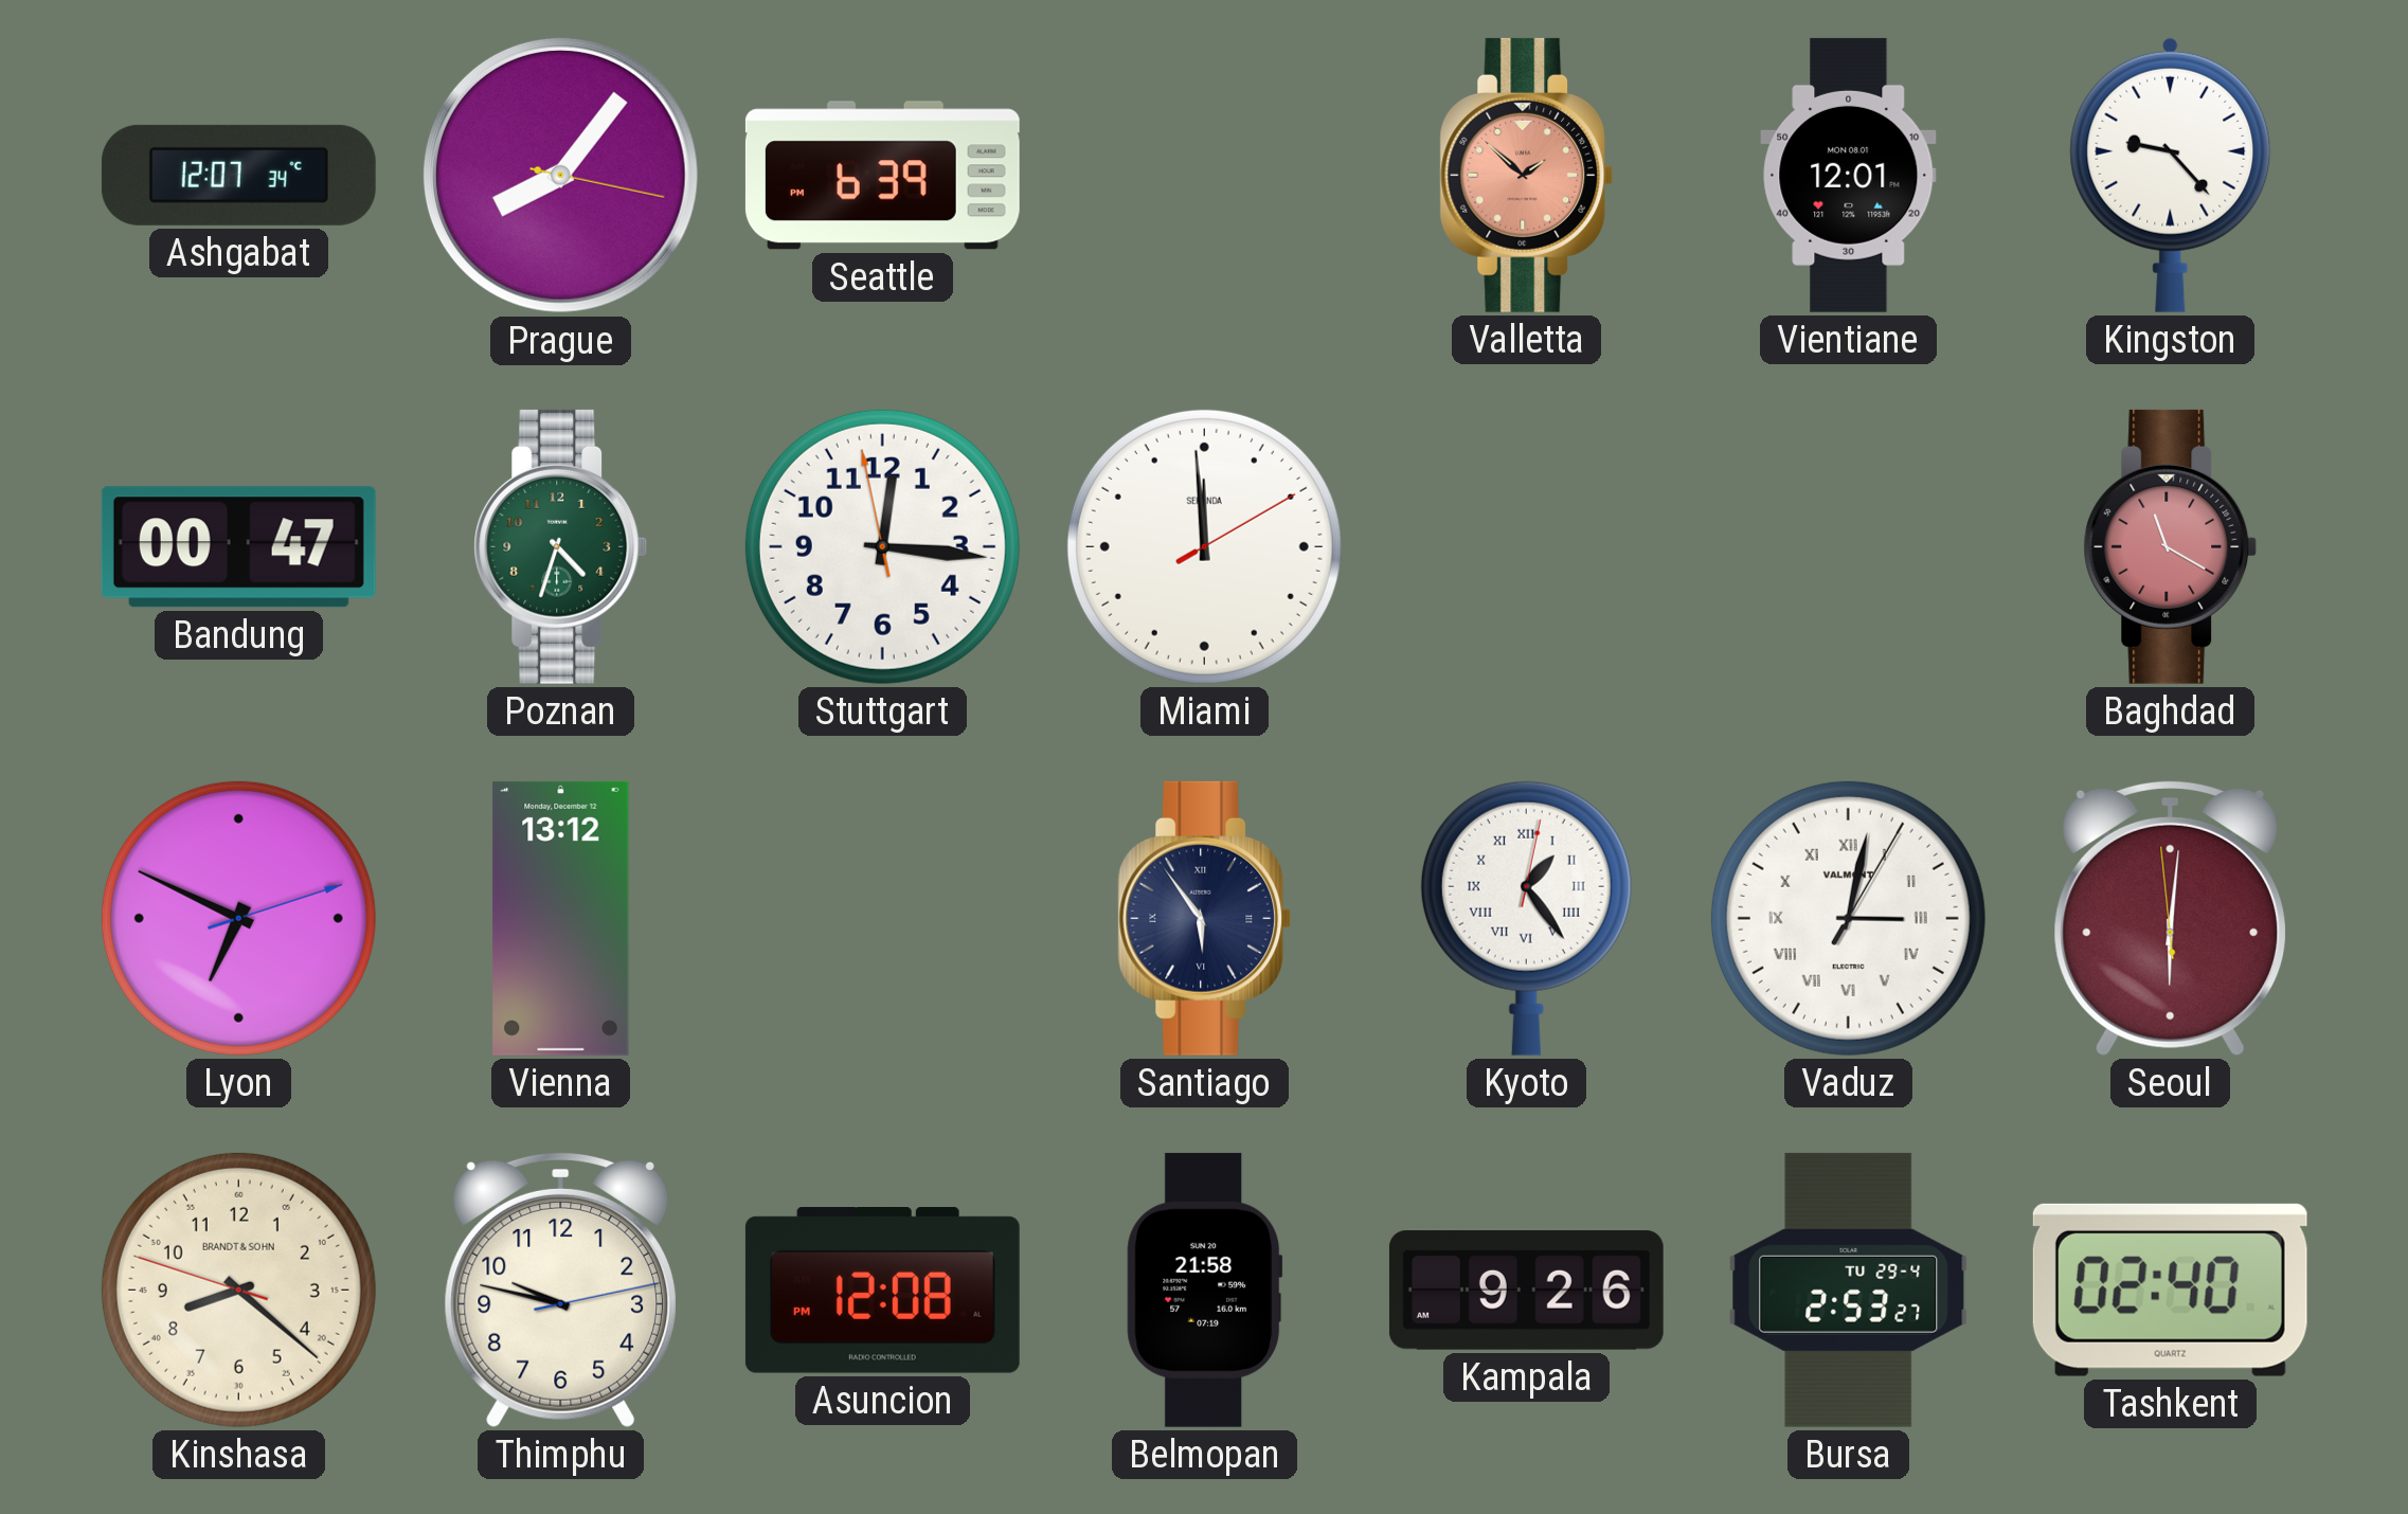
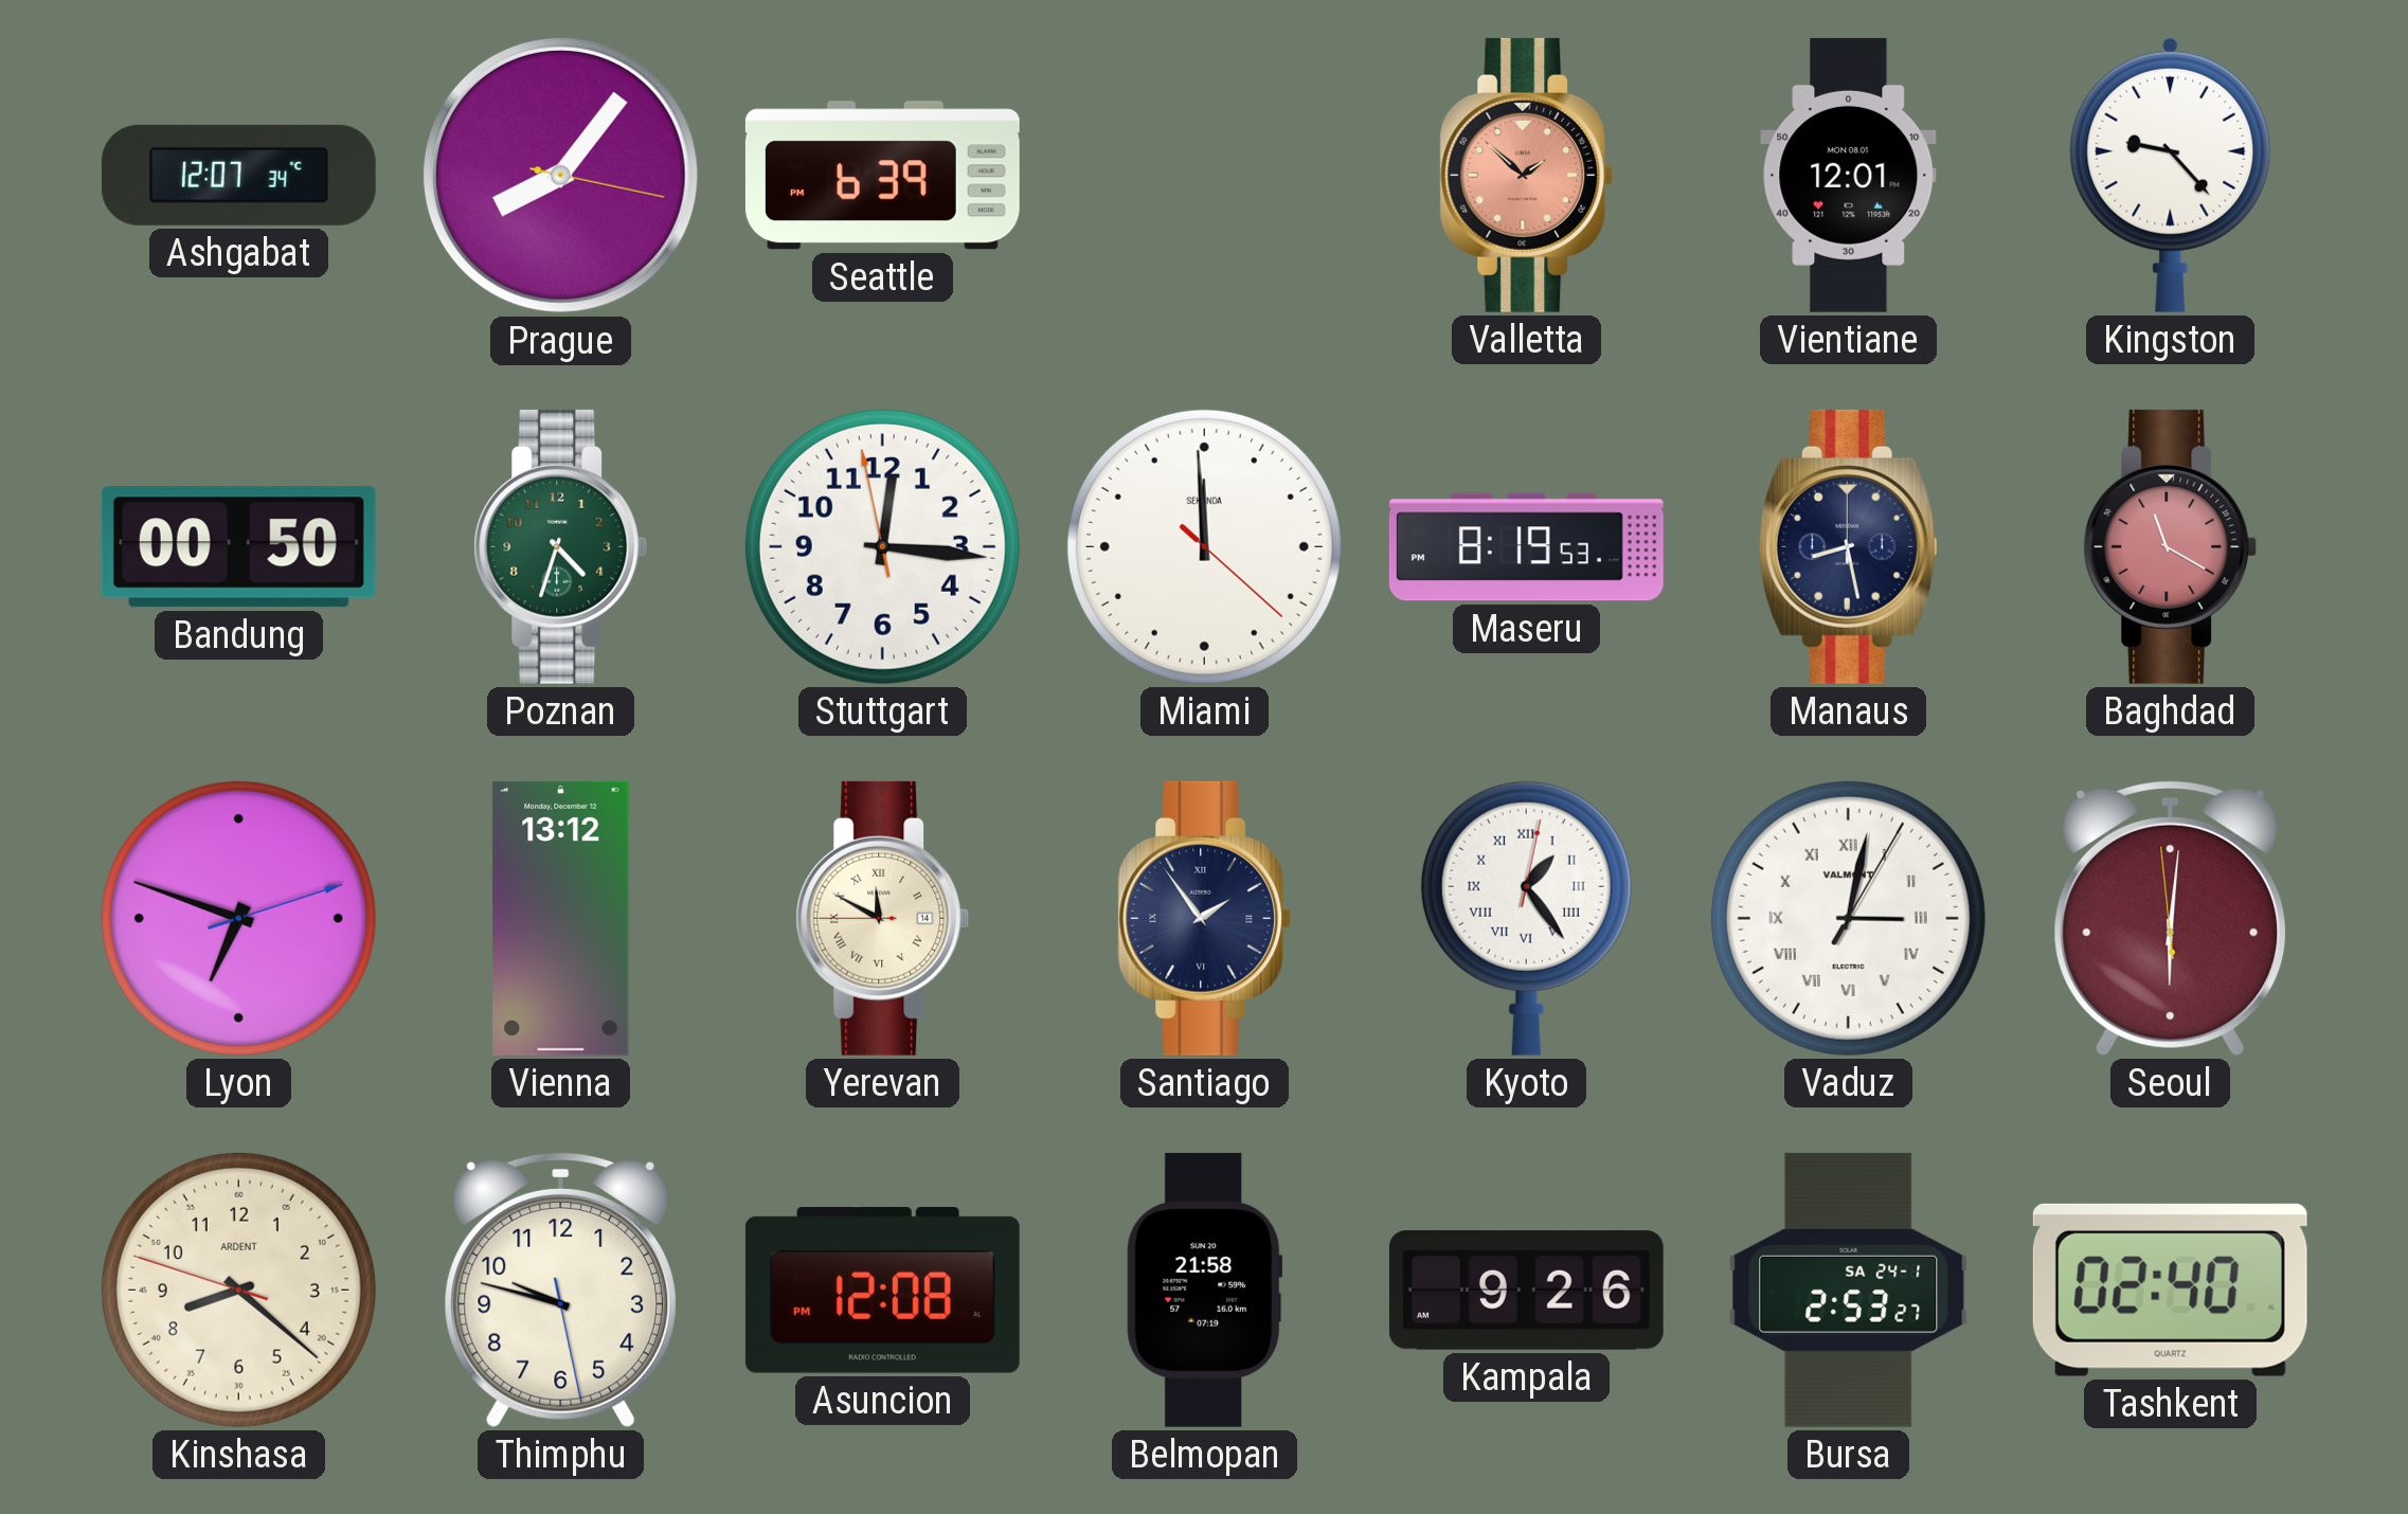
Bandung: 00:47 -> 00:50 (238, 547)
Miami: 11:59:10 -> 11:59:22 (1204, 546)
Maseru: none -> 8:19 (1526, 547)
Manaus: none -> 8:28 (1848, 546)
Lyon: 6:49 -> 6:48 (238, 918)
Yerevan: none -> 11:49 (883, 918)
Santiago: 5:54 -> 1:54 (1205, 918)
Kinshasa brand: BRANDT & SOHN -> ARDENT (238, 1290)
Thimphu: 9:47:13 -> 9:47:28 (561, 1290)
Bursa date: TU 29-4 -> SA 24-1 (1849, 1290)
